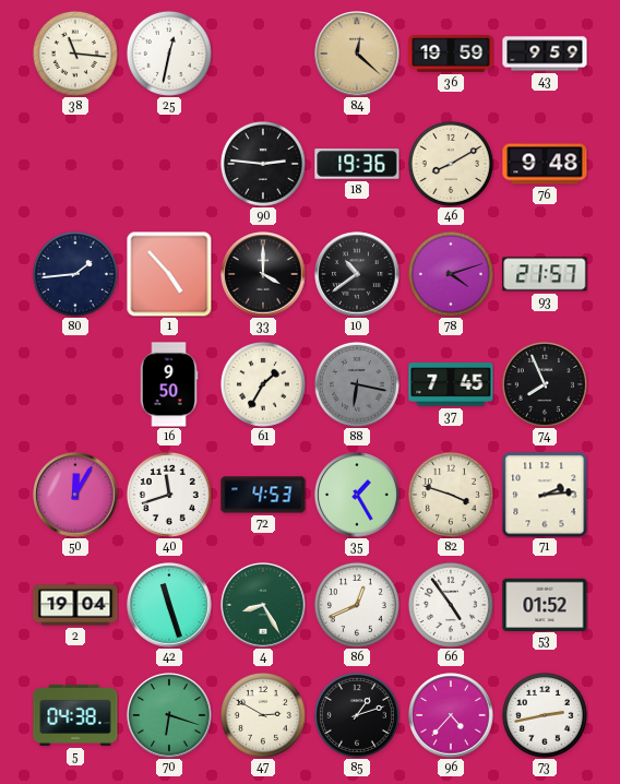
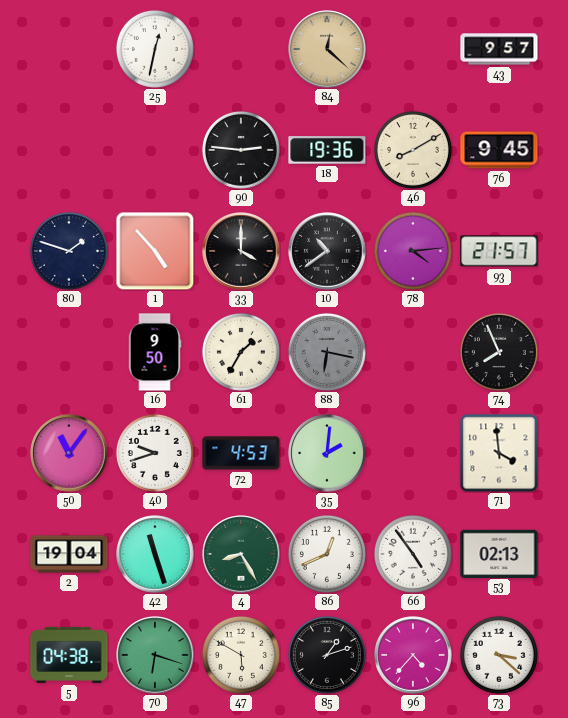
38: 11:16 -> none (75, 54)
36: 19:59 -> none (451, 54)
43: 9:59 -> 9:57 (499, 49)
76: 9:48 -> 9:45 (499, 150)
80: 1:44 -> 1:48 (69, 251)
78: 4:12 -> 4:14 (413, 251)
37: 7:45 -> none (451, 384)
50: 12:05 -> 11:06 (69, 453)
40: 11:42 -> 9:42 (155, 453)
35: 1:25 -> 2:01 (327, 453)
82: 3:48 -> none (451, 495)
71: 2:14 -> 3:59 (499, 453)
53: 01:52 -> 02:13 (499, 553)
47: 2:50 -> 5:50 (241, 655)
73: 2:43 -> 3:22 (499, 655)
